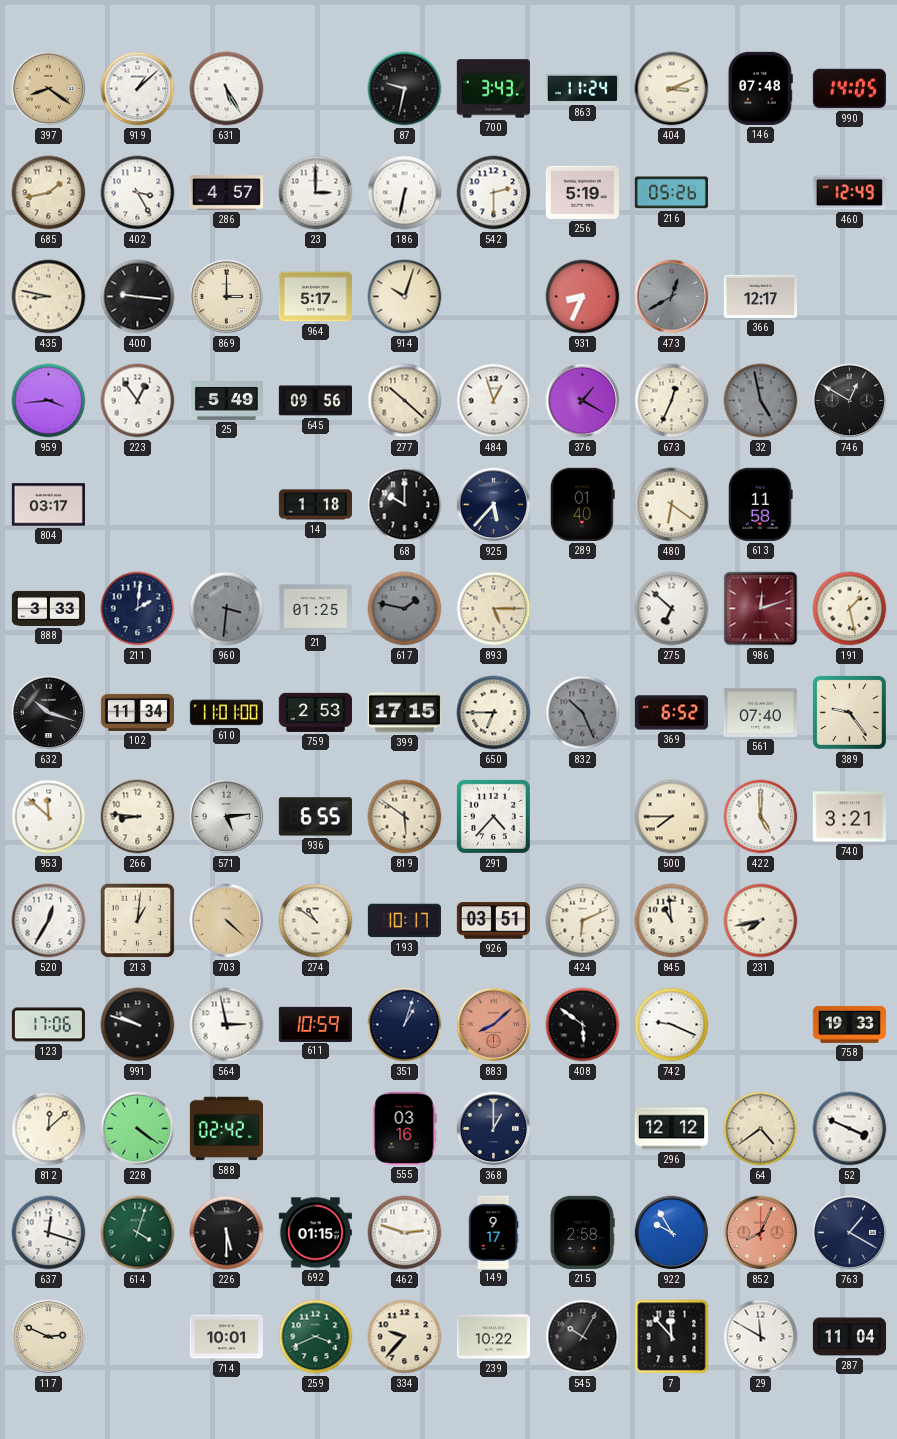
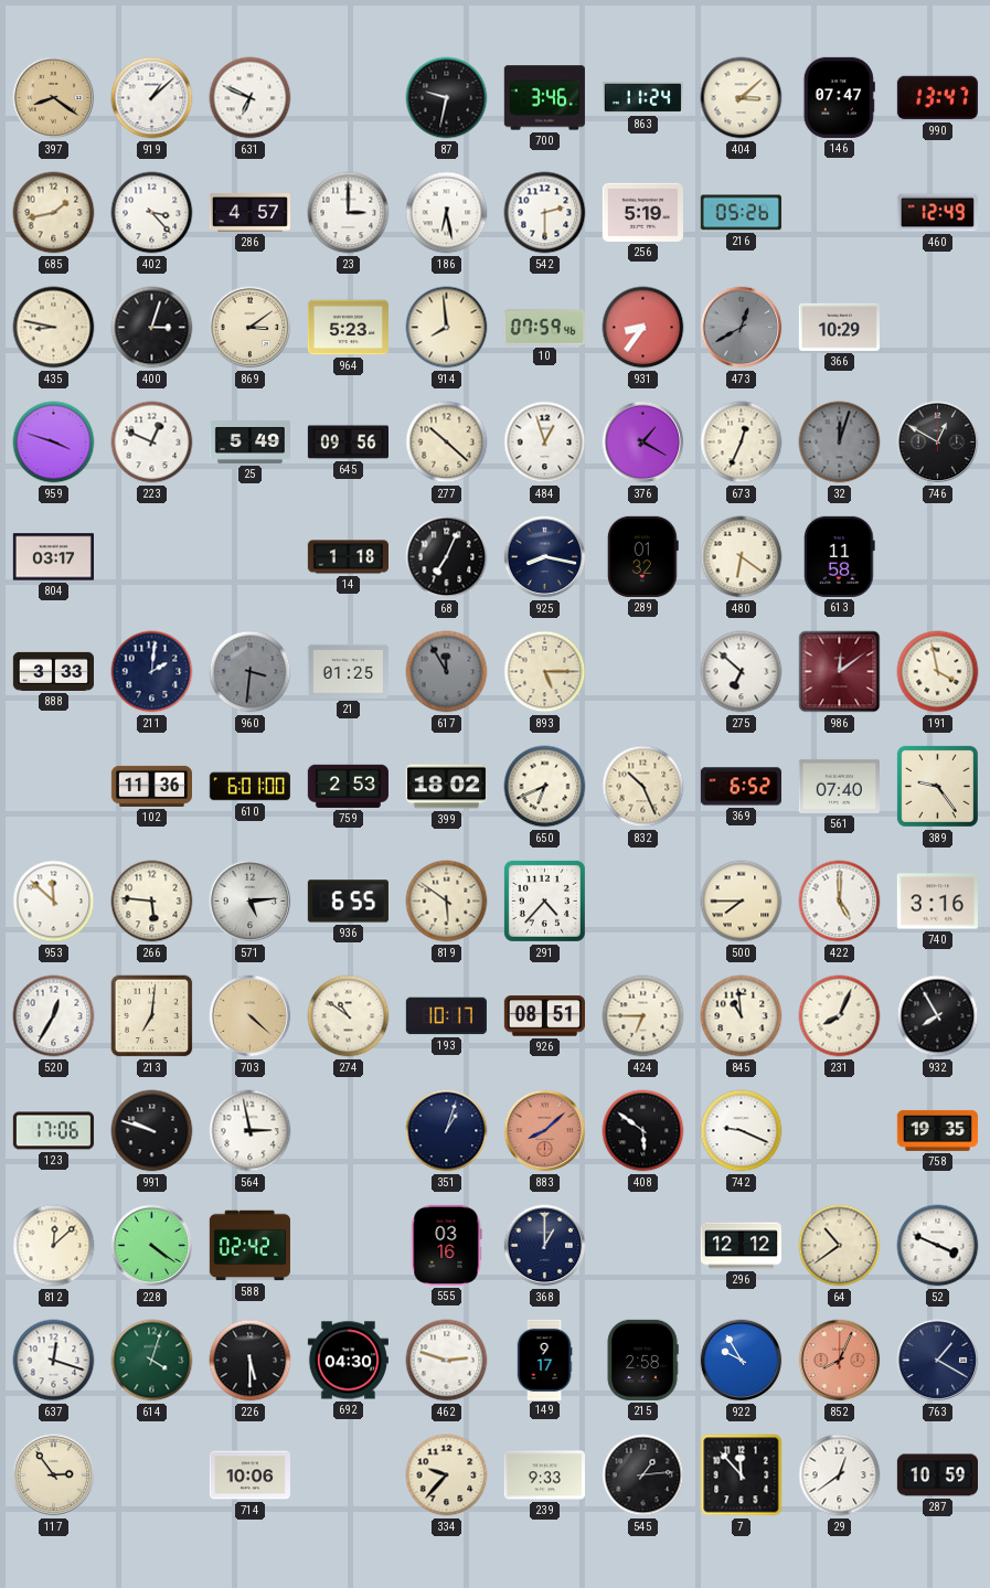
631: 5:25 -> 6:49 (251, 98)
700: 3:43 -> 3:46 (544, 98)
404: 3:11 -> 3:08 (742, 98)
146: 07:48 -> 07:47 (839, 97)
990: 14:05 -> 13:47 (937, 98)
402: 3:25 -> 3:23 (152, 213)
186: 6:32 -> 6:28 (447, 213)
400: 9:16 -> 3:03 (152, 328)
869: 3:00 -> 3:09 (251, 328)
964: 5:17 -> 5:23 (348, 328)
914: 10:03 -> 7:59 (447, 328)
10: none -> 07:59 (544, 328)
931: 8:34 -> 8:36 (643, 328)
366: 12:17 -> 10:29 (839, 327)
959: 3:44 -> 3:48 (54, 443)
223: 12:54 -> 12:49 (152, 443)
32: 4:58 -> 12:03 (840, 443)
68: 10:00 -> 7:04 (447, 557)
925: 5:37 -> 8:17 (545, 557)
289: 01:40 -> 01:32 (642, 556)
617: 1:47 -> 11:55 (447, 672)
986: 12:12 -> 12:09 (840, 672)
191: 1:28 -> 3:58 (938, 672)
632: 10:18 -> none (49, 713)
102: 11:34 -> 11:36 (151, 786)
610: 11:01 -> 6:01 (249, 787)
399: 17:15 -> 18:02 (446, 787)
650: 6:45 -> 6:41 (545, 787)
832 dial: grey -> cream (643, 787)
266: 8:46 -> 5:46 (152, 902)
740: 3:21 -> 3:16 (937, 902)
213: 1:01 -> 7:01 (152, 1016)
926: 03:51 -> 08:51 (544, 1016)
424: 6:11 -> 6:45 (643, 1016)
231: 7:43 -> 8:04 (840, 1016)
932: none -> 7:55 (938, 1016)
611: 10:59 -> none (315, 1024)
758: 19:33 -> 19:35 (937, 1130)
64: 4:39 -> 10:39 (840, 1246)
692: 01:15 -> 04:30 (348, 1361)
117: 2:49 -> 2:54 (54, 1475)
714: 10:01 -> 10:06 (249, 1475)
259: 3:41 -> none (316, 1337)
239: 10:22 -> 9:33 (544, 1475)
545: 10:05 -> 1:14 (643, 1475)
29: 11:50 -> 12:39 (840, 1475)
287: 11:04 -> 10:59 (937, 1475)
